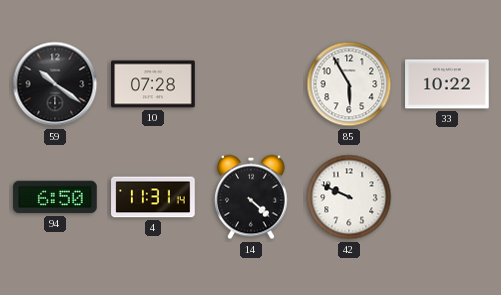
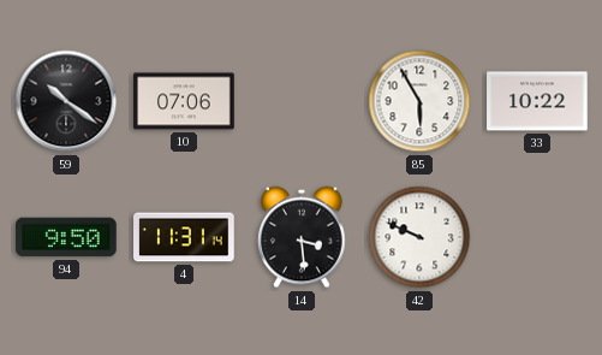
10: 07:28 -> 07:06 (184, 101)
94: 6:50 -> 9:50 (66, 237)
14: 4:22 -> 3:29 (302, 237)
